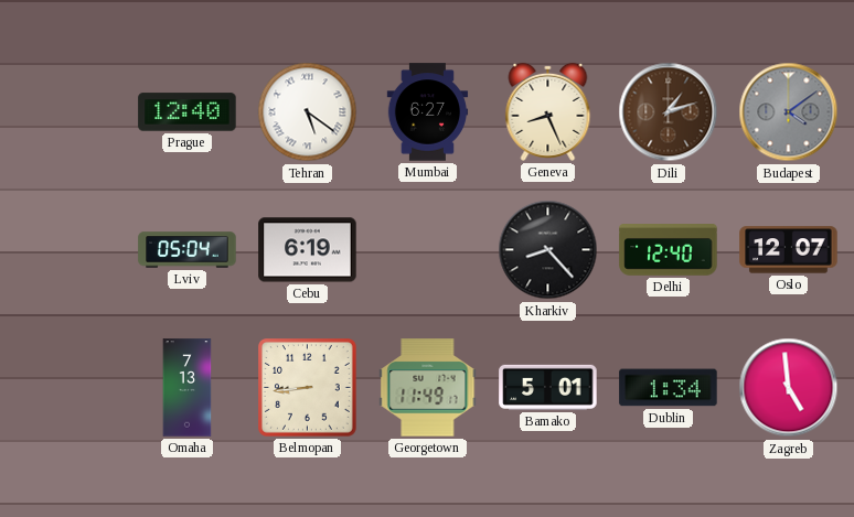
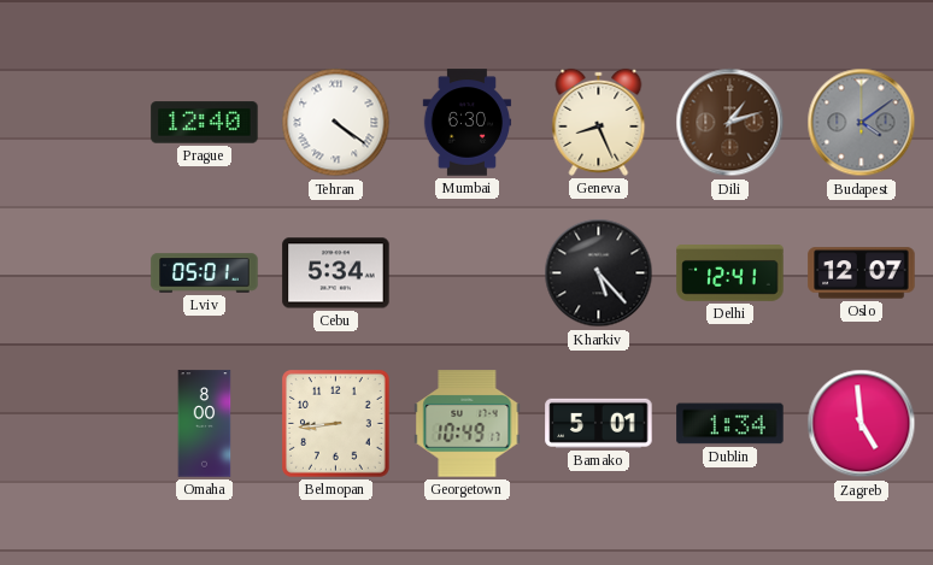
Tehran: 5:21 -> 4:21 (336, 123)
Mumbai: 6:27 -> 6:30 (468, 123)
Lviv: 05:04 -> 05:01 (205, 273)
Cebu: 6:19 -> 5:34 (336, 273)
Kharkiv: 8:23 -> 5:23 (599, 273)
Delhi: 12:40 -> 12:41 (730, 273)
Omaha: 7:13 -> 8:00 (205, 424)
Georgetown: 11:49 -> 10:49 (468, 424)
